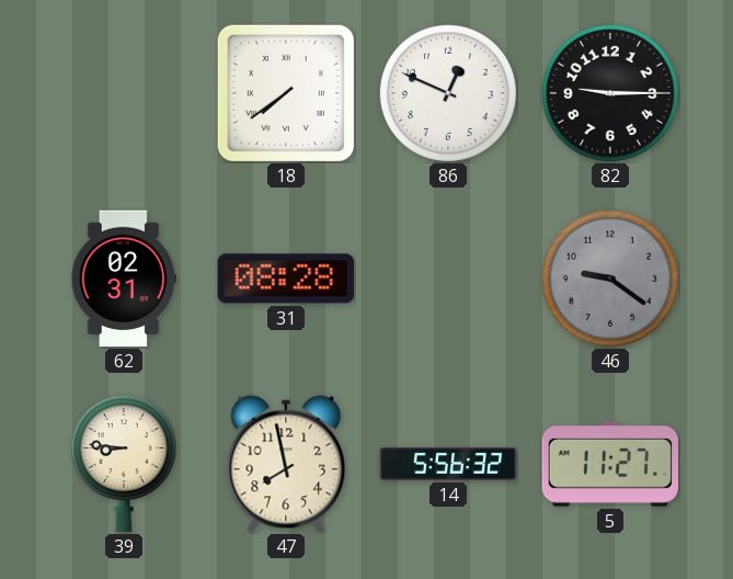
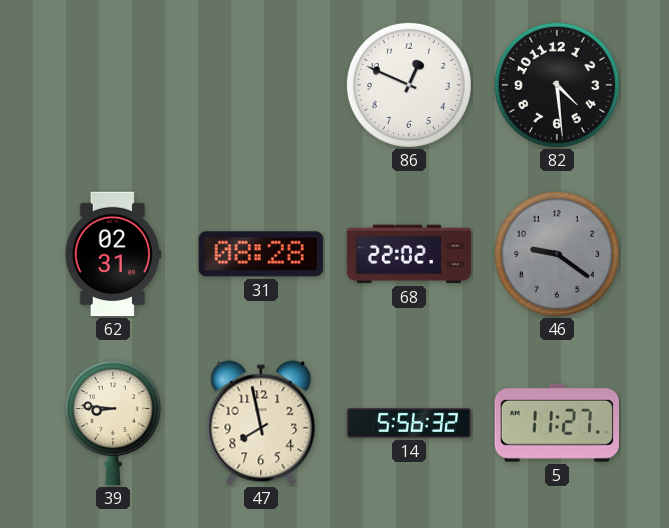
18: 7:39 -> none (286, 93)
82: 9:15 -> 4:29 (557, 85)
68: none -> 22:02 (409, 254)
